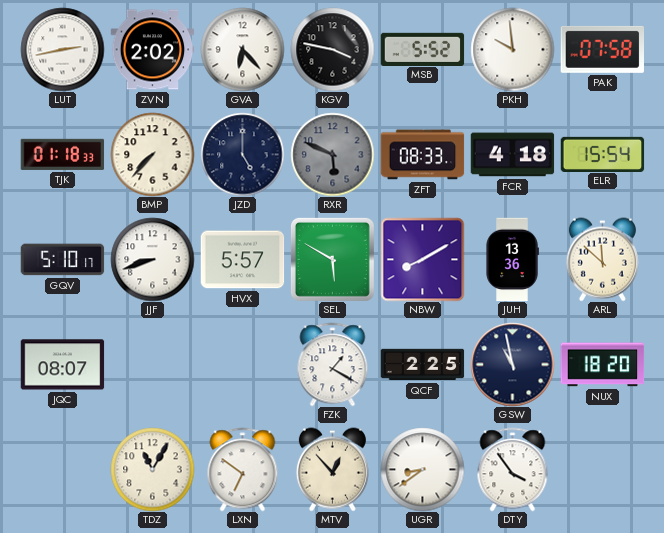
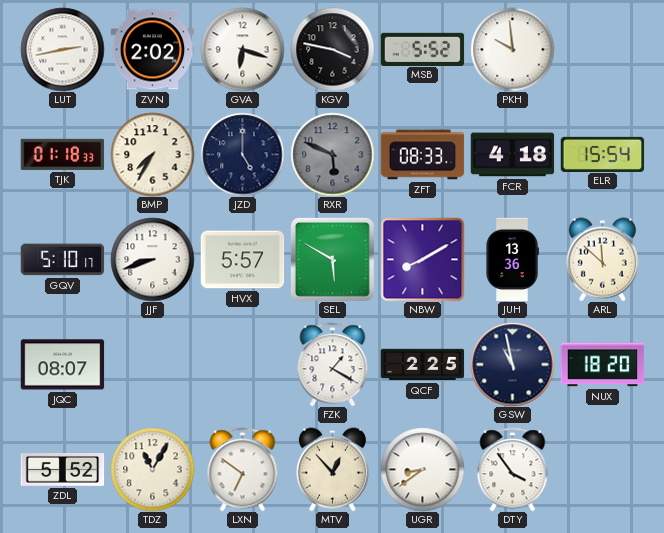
GVA: 6:23 -> 6:18 (242, 49)
PAK: 07:58 -> none (602, 49)
BMP: 7:37 -> 7:35 (152, 154)
ZDL: none -> 5:52 (62, 470)
